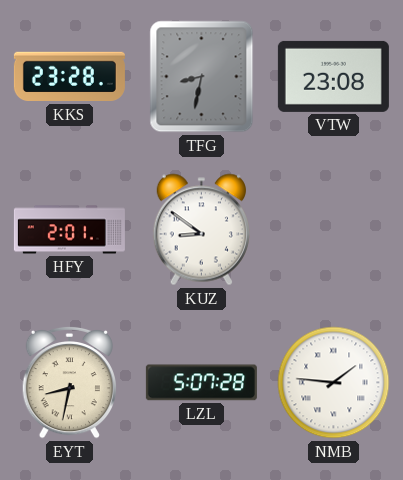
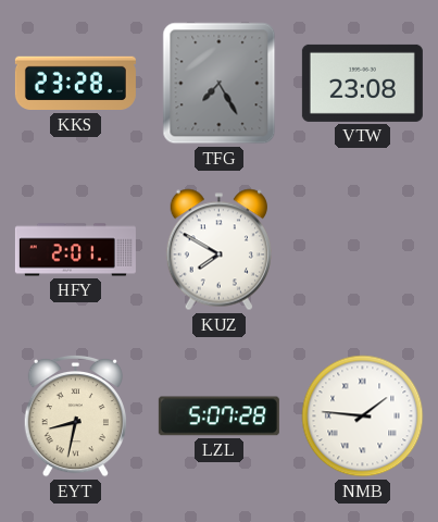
TFG: 8:32 -> 7:25 (220, 84)
KUZ: 8:51 -> 7:50 (218, 250)
